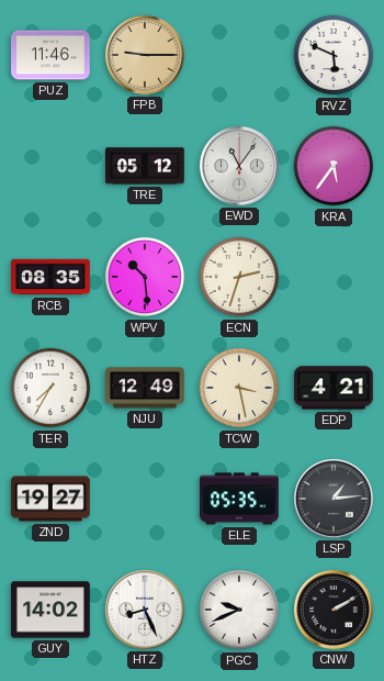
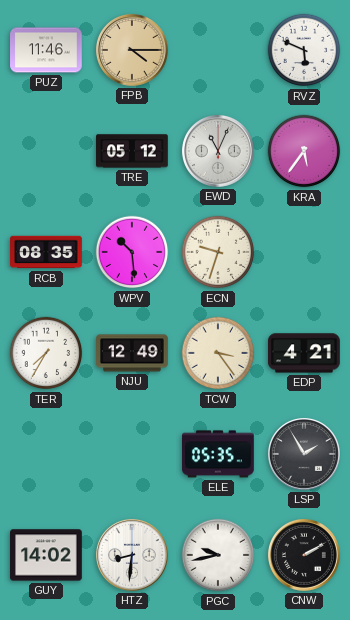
FPB: 9:15 -> 4:15 (132, 50)
EWD: 11:06 -> 11:04 (218, 151)
ECN: 2:33 -> 9:33 (218, 252)
TCW: 3:28 -> 3:24 (218, 353)
ZND: 19:27 -> none (50, 499)
LSP: 1:14 -> 1:55 (304, 454)
HTZ: 8:26 -> 8:31 (132, 555)
PGC: 9:41 -> 9:43 (218, 555)
